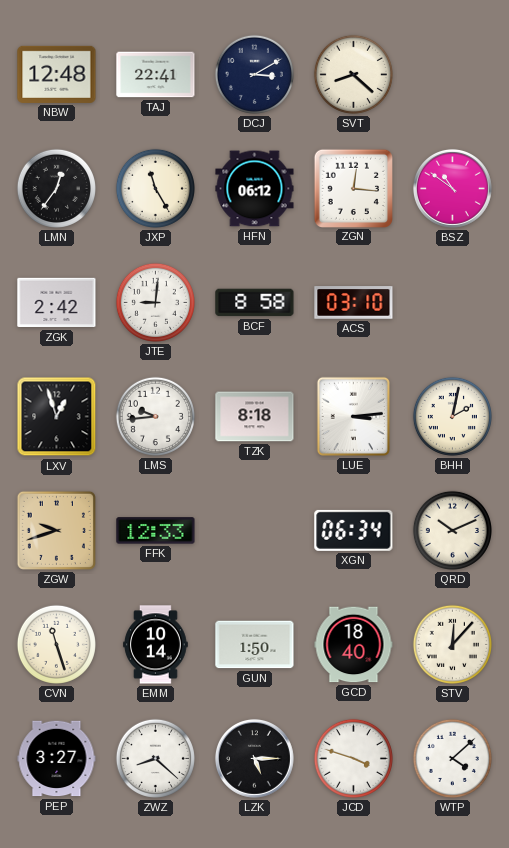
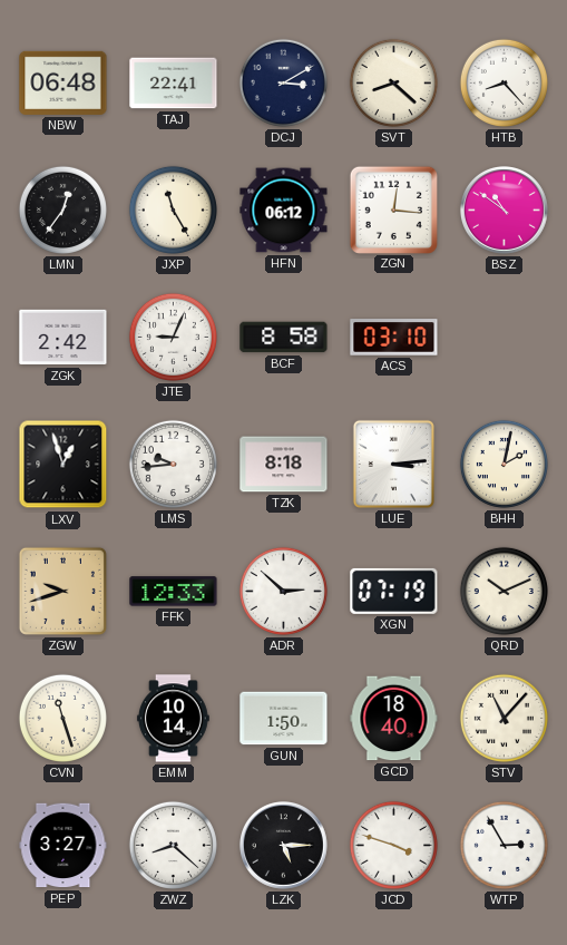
NBW: 12:48 -> 06:48 (63, 82)
HTB: none -> 8:23 (504, 82)
JTE: 9:01 -> 9:04 (173, 337)
ADR: none -> 2:52 (283, 591)
XGN: 06:34 -> 07:19 (394, 591)
STV: 12:07 -> 11:07 (504, 718)
WTP: 4:08 -> 2:55 (504, 845)
